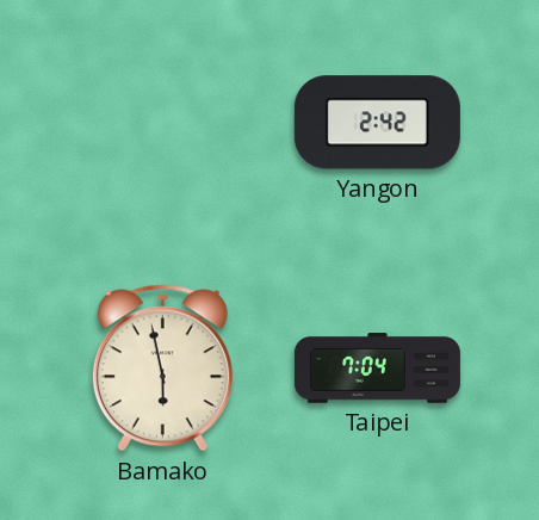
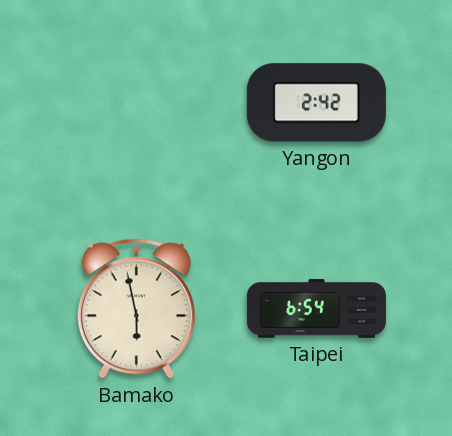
Taipei: 7:04 -> 6:54 (316, 309)
